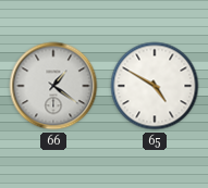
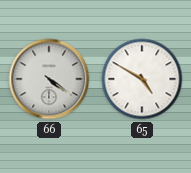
66: 1:21 -> 4:21 (49, 79)
